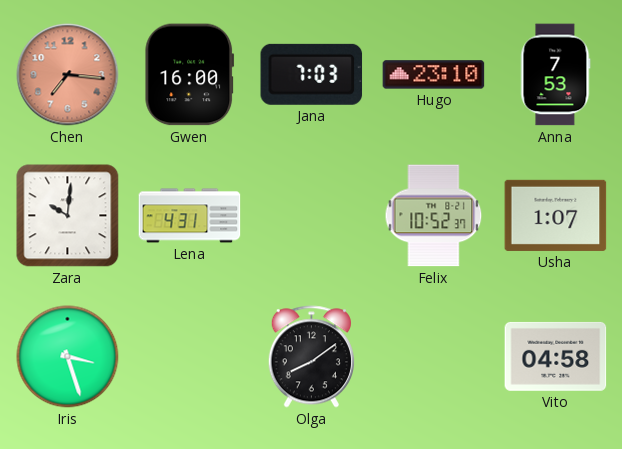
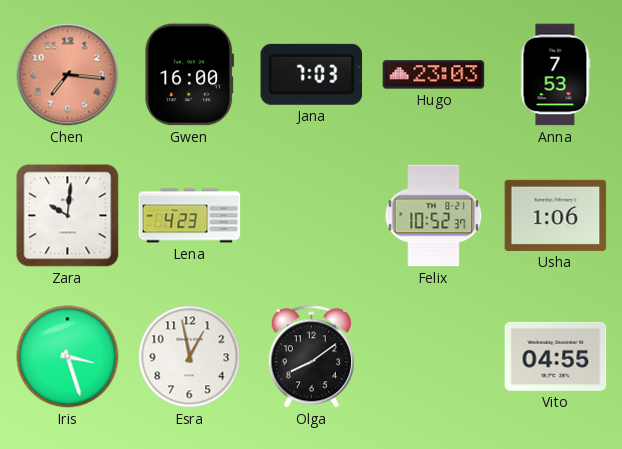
Hugo: 23:10 -> 23:03 (434, 75)
Lena: 4:31 -> 4:23 (190, 216)
Usha: 1:07 -> 1:06 (556, 215)
Esra: none -> 12:58 (190, 357)
Vito: 04:58 -> 04:55 (556, 356)
